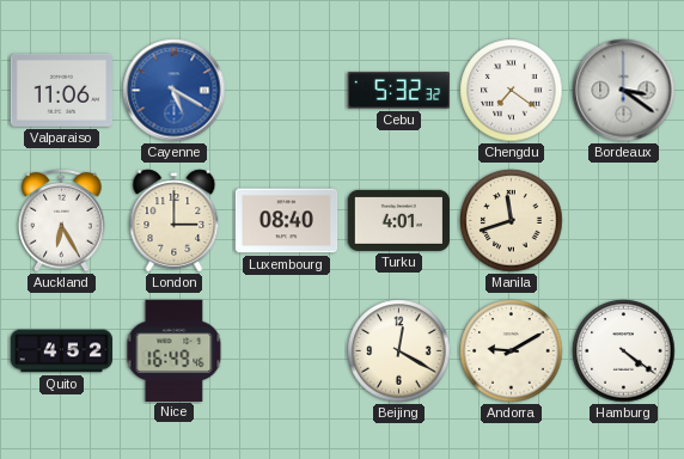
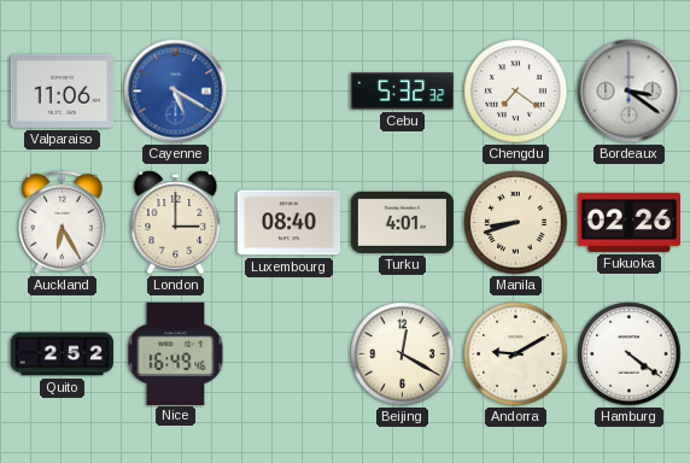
Manila: 11:42 -> 8:42 (516, 223)
Fukuoka: none -> 02:26 (628, 222)
Quito: 4:52 -> 2:52 (63, 354)
